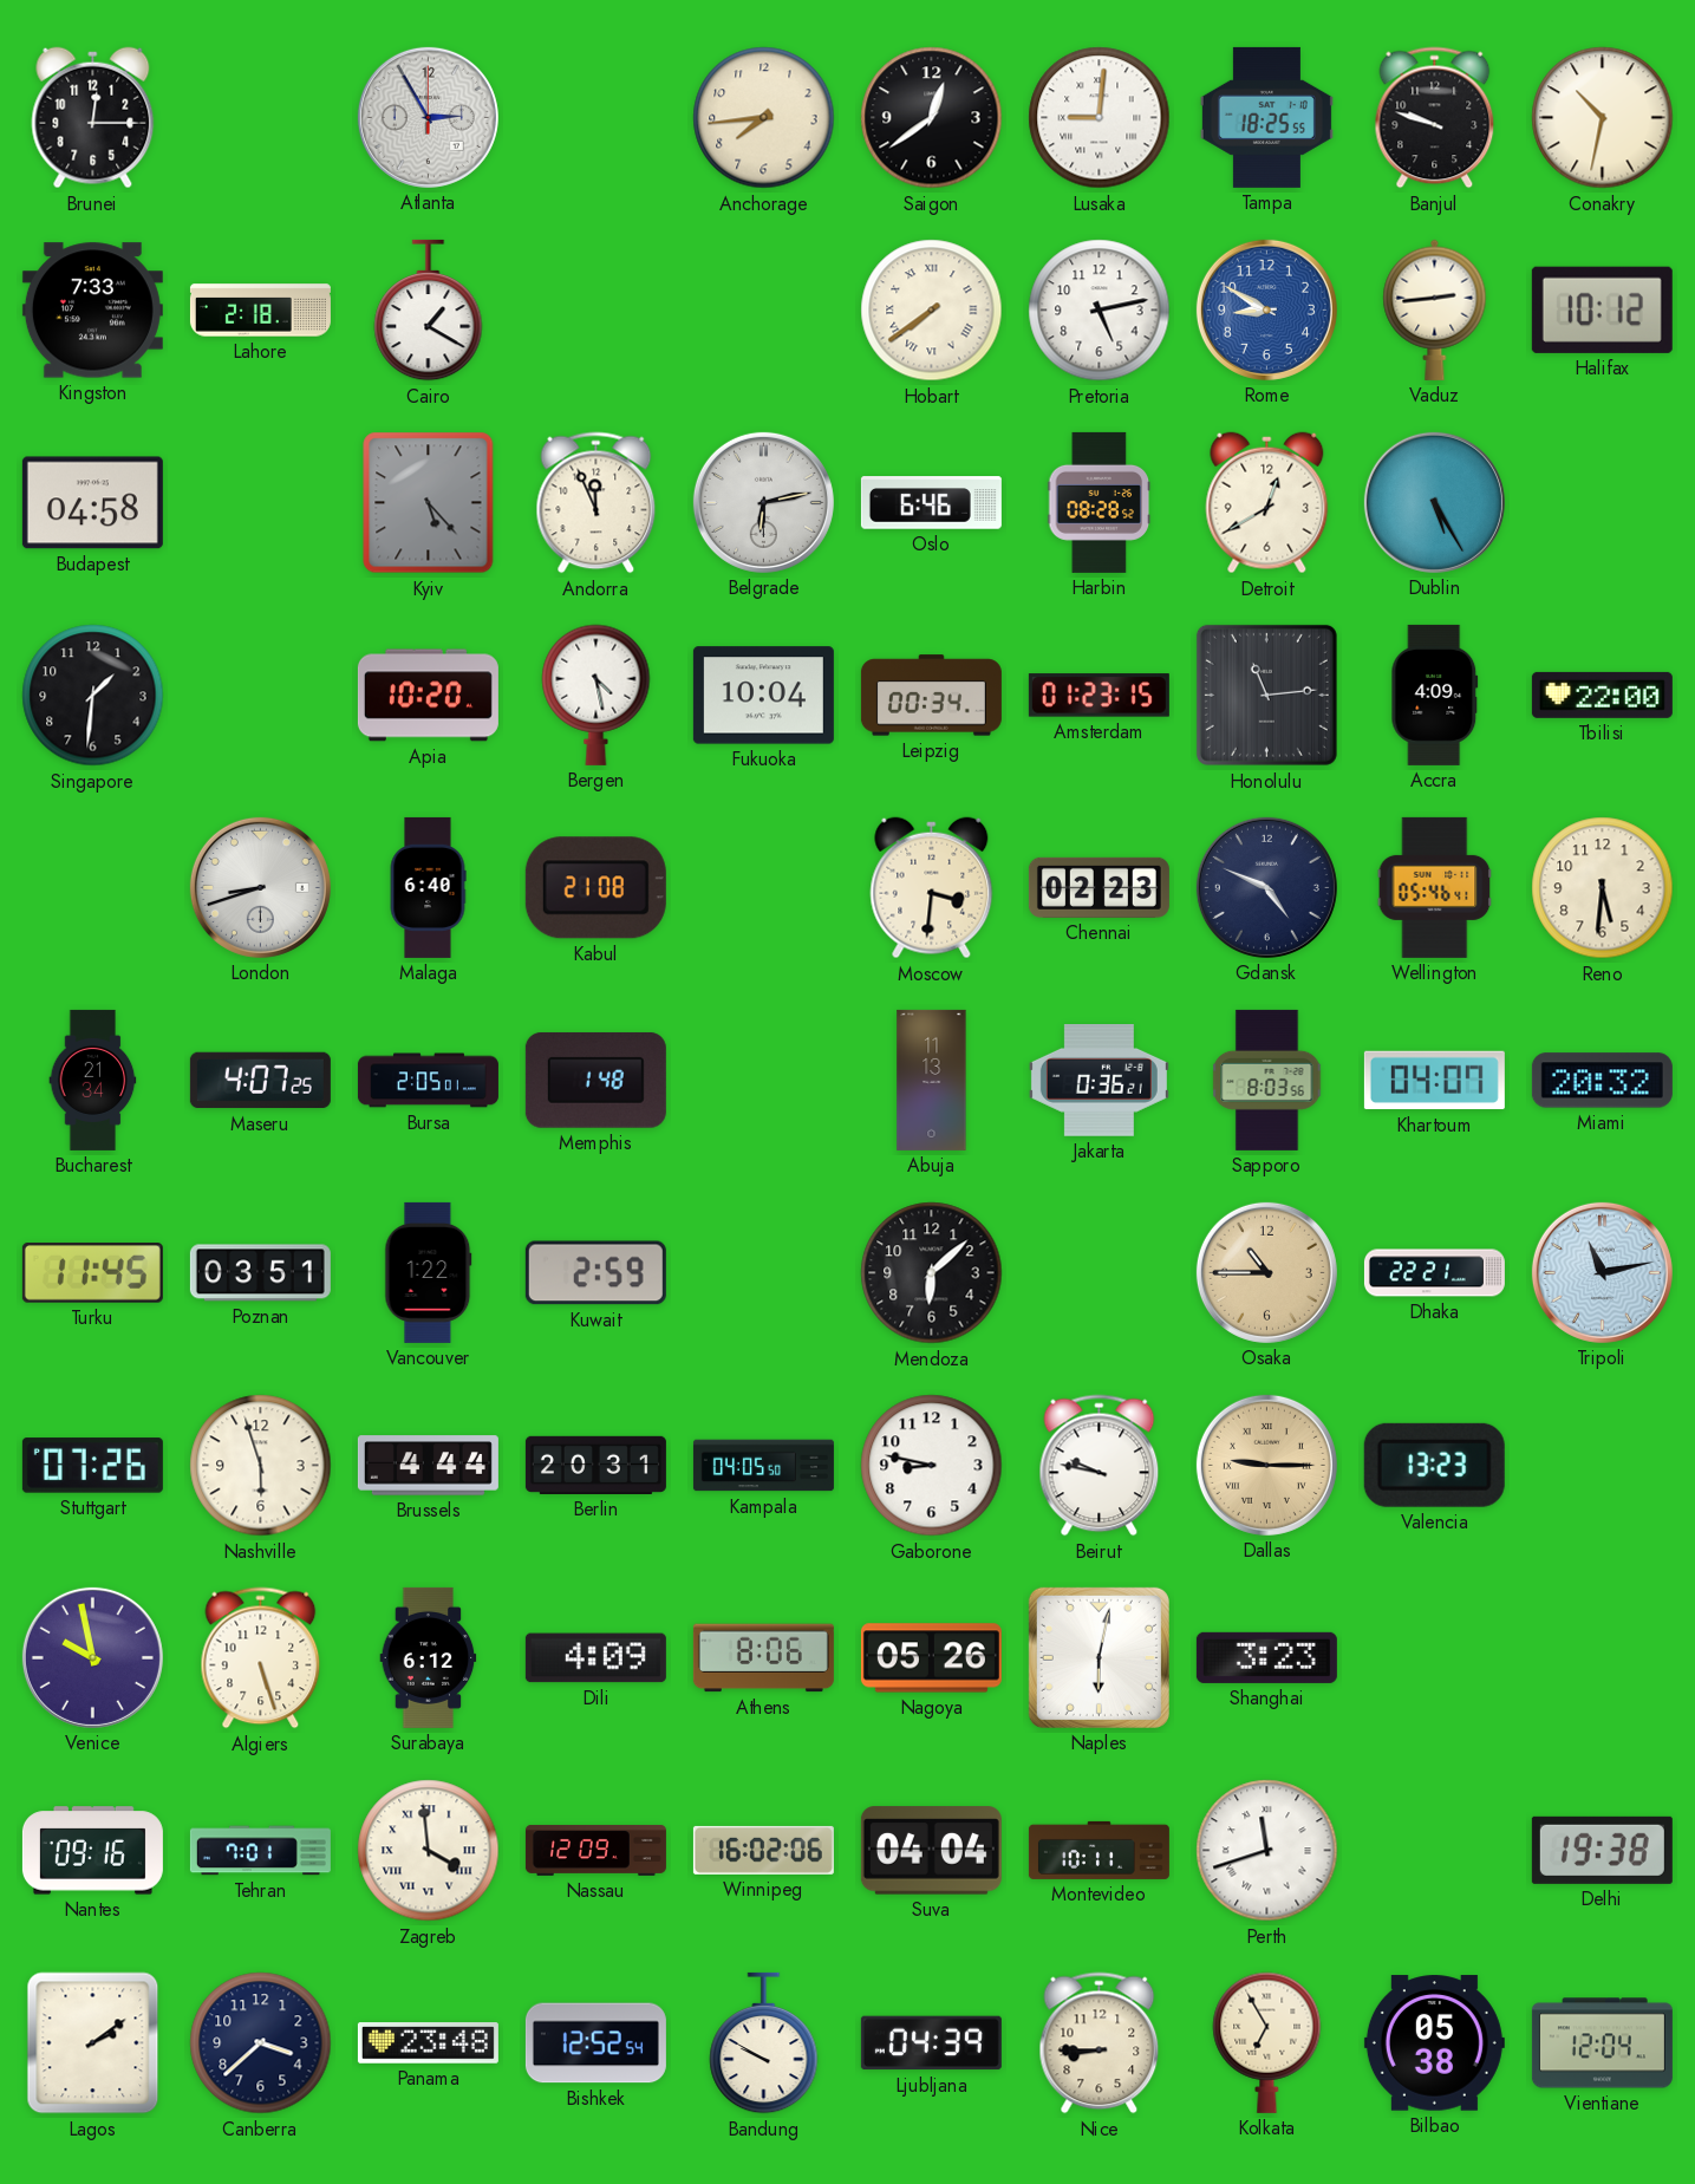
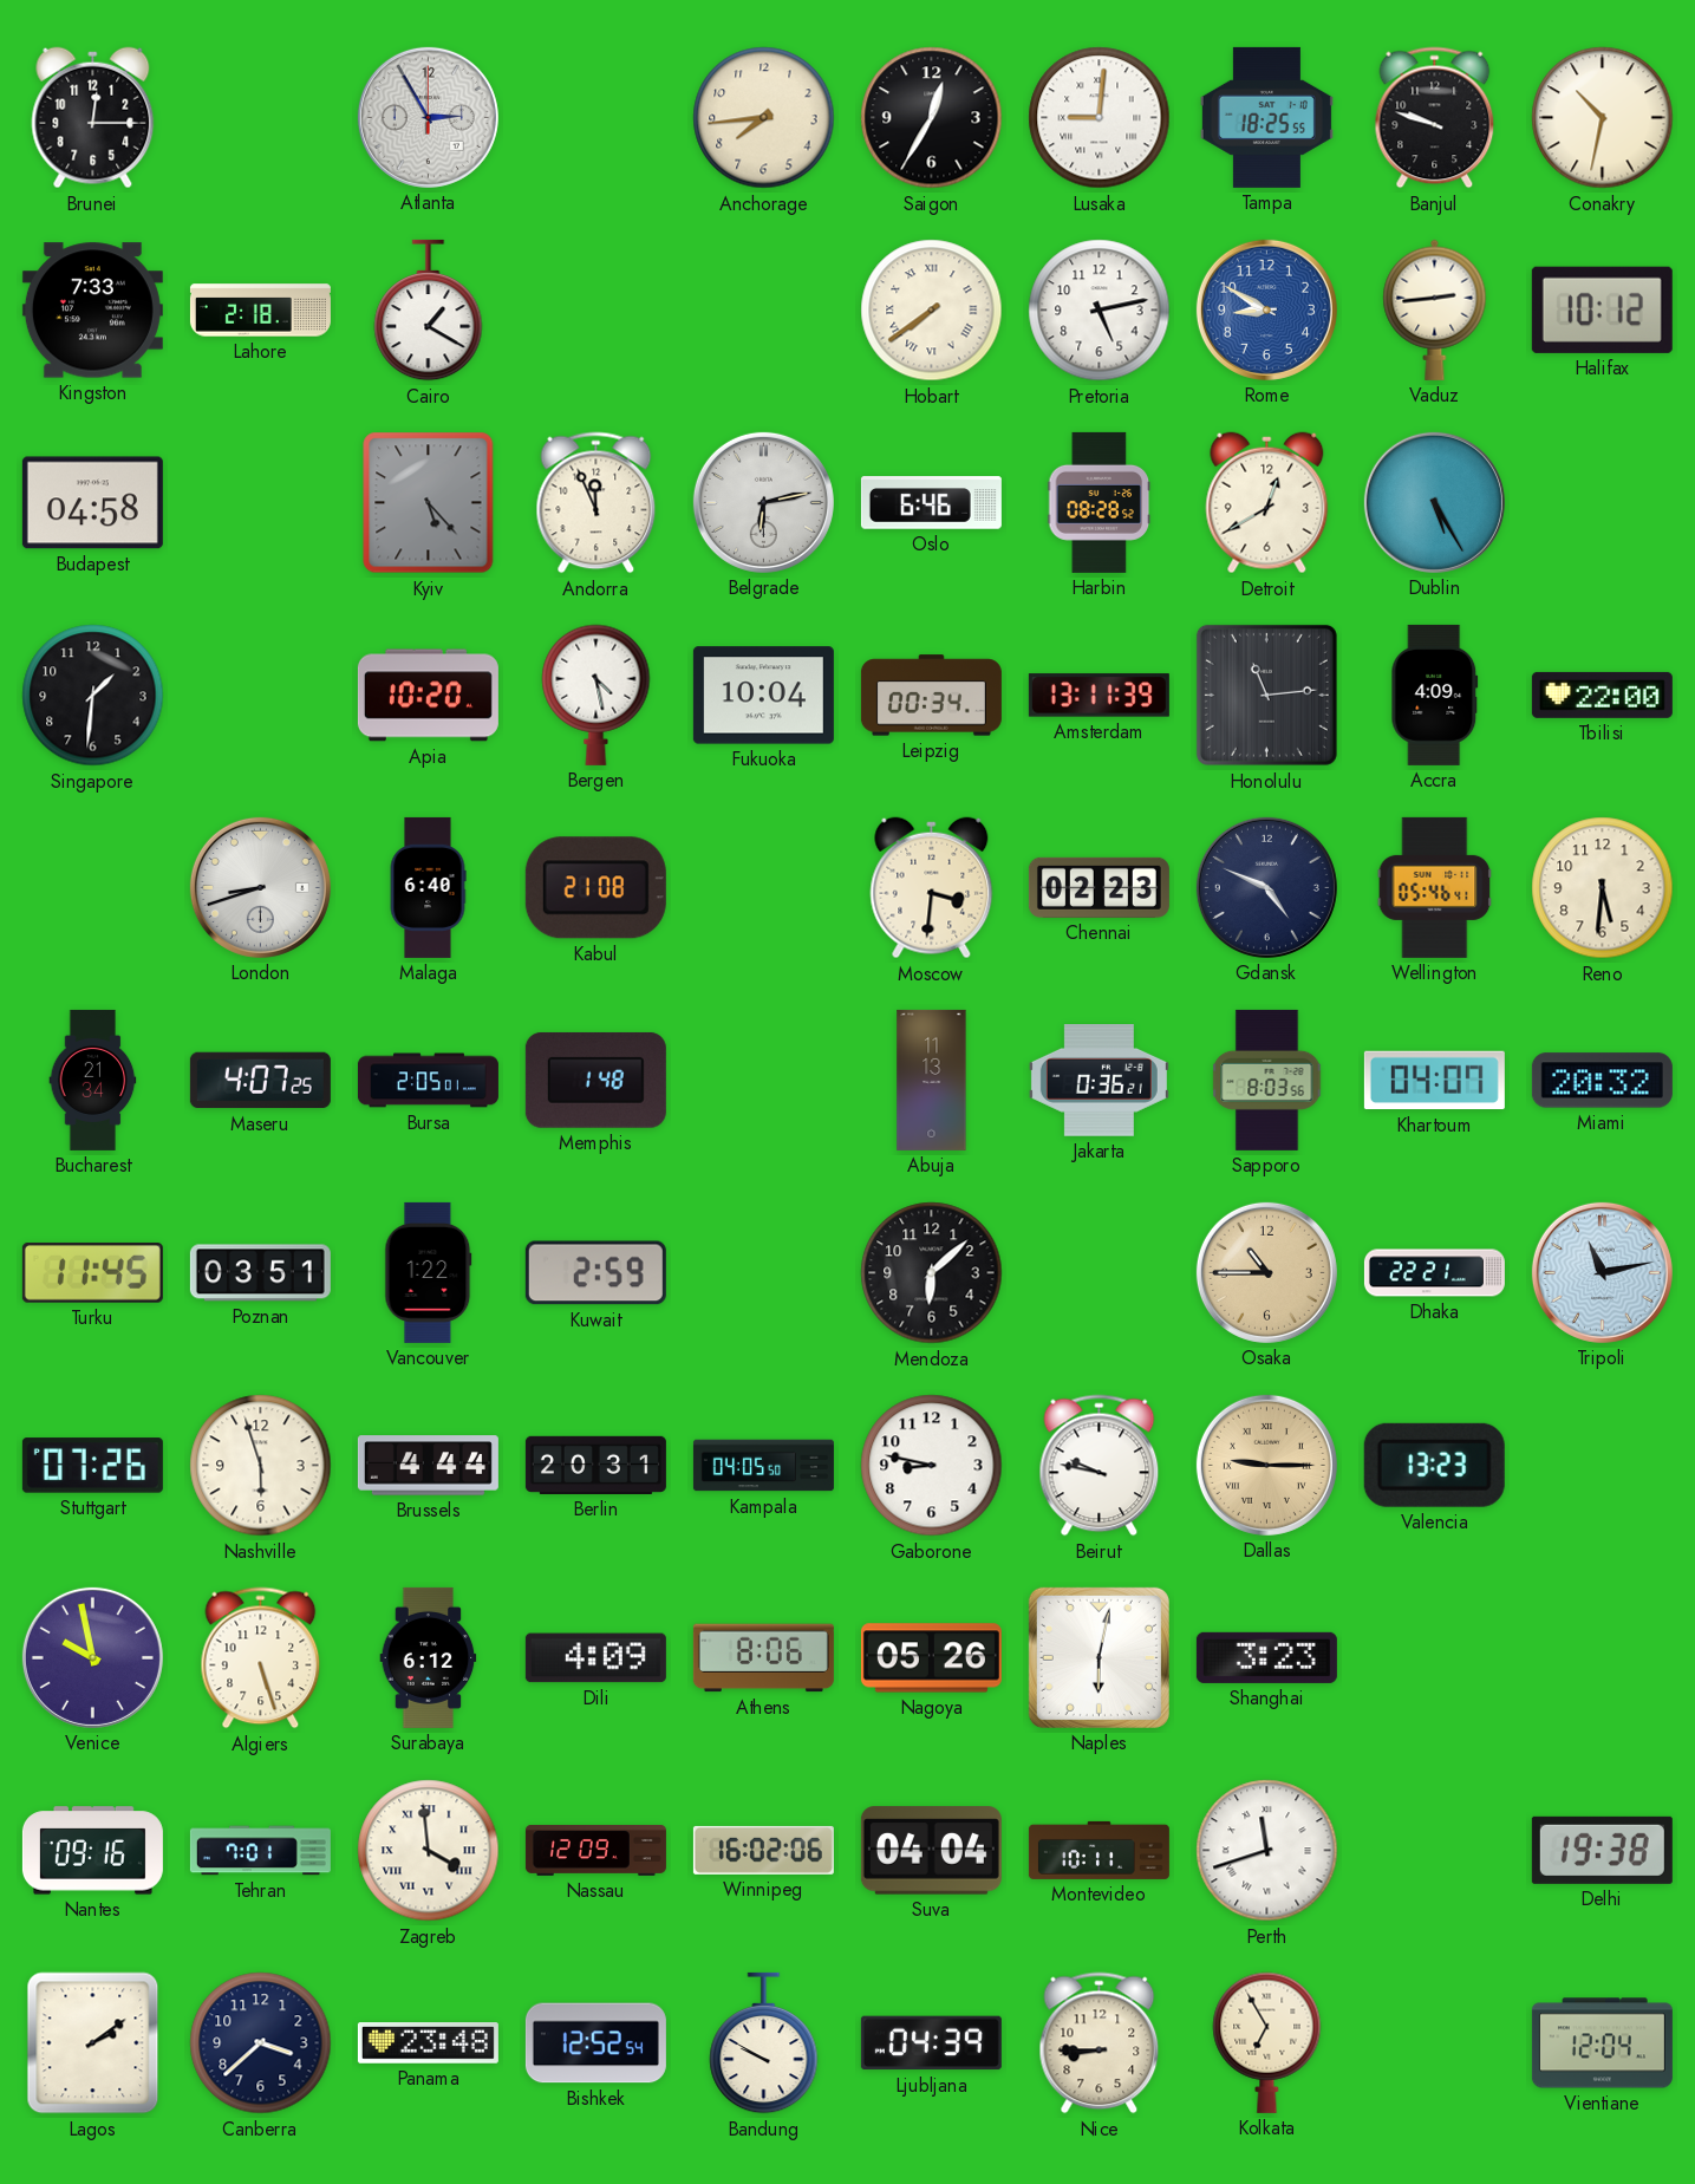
Saigon: 12:39 -> 12:35 (932, 118)
Amsterdam: 01:23 -> 13:11 (1099, 696)
Bilbao: 05:38 -> none (1434, 2043)
